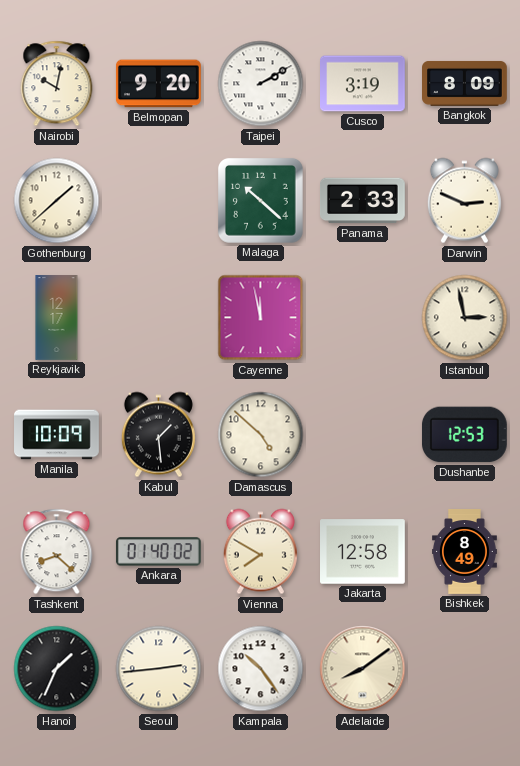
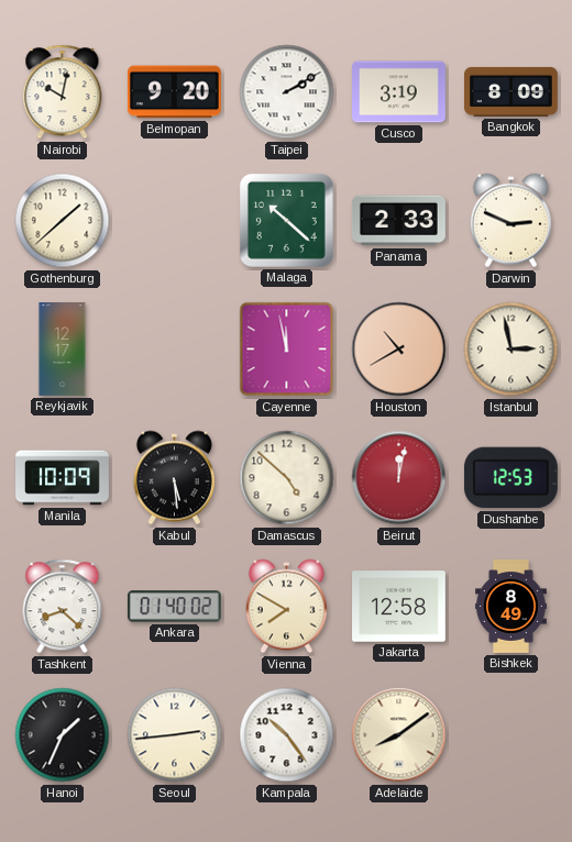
Houston: none -> 10:40 (399, 350)
Kabul: 1:29 -> 5:29 (174, 478)
Beirut: none -> 12:02 (399, 478)
